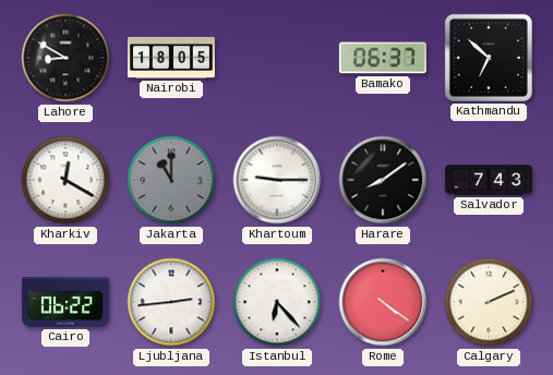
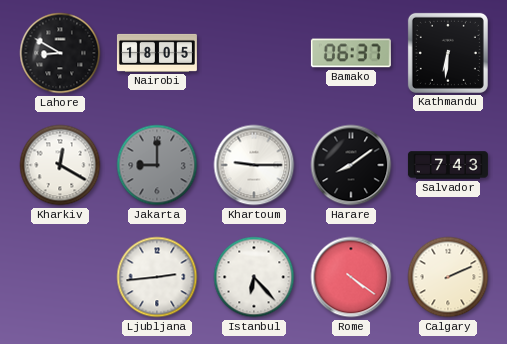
Kathmandu: 6:52 -> 6:31 (448, 53)
Jakarta: 11:00 -> 9:00 (157, 165)
Cairo: 06:22 -> none (65, 302)
